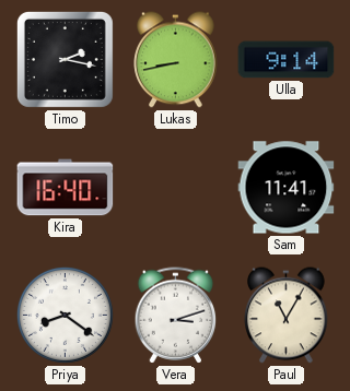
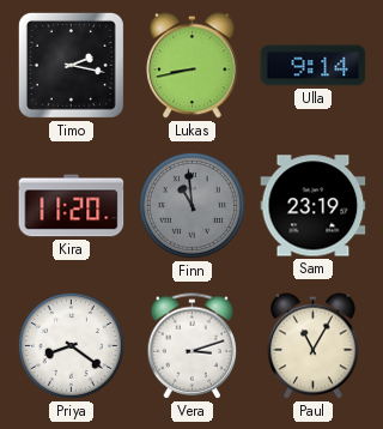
Kira: 16:40 -> 11:20 (72, 206)
Finn: none -> 10:59 (191, 205)
Sam: 11:41 -> 23:19 (314, 206)
